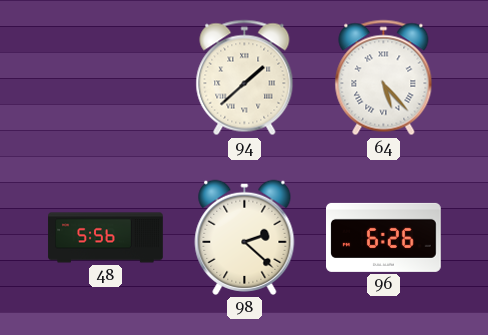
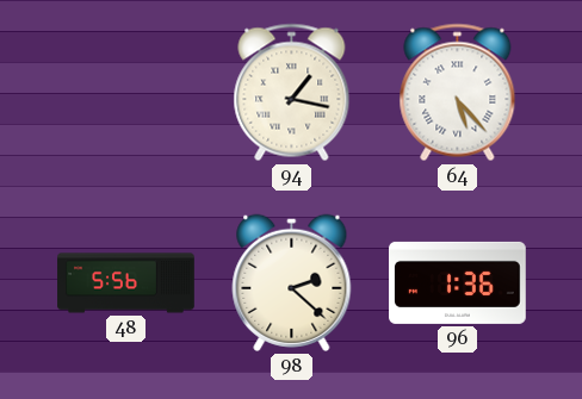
94: 1:38 -> 1:17 (292, 93)
96: 6:26 -> 1:36 (458, 282)
